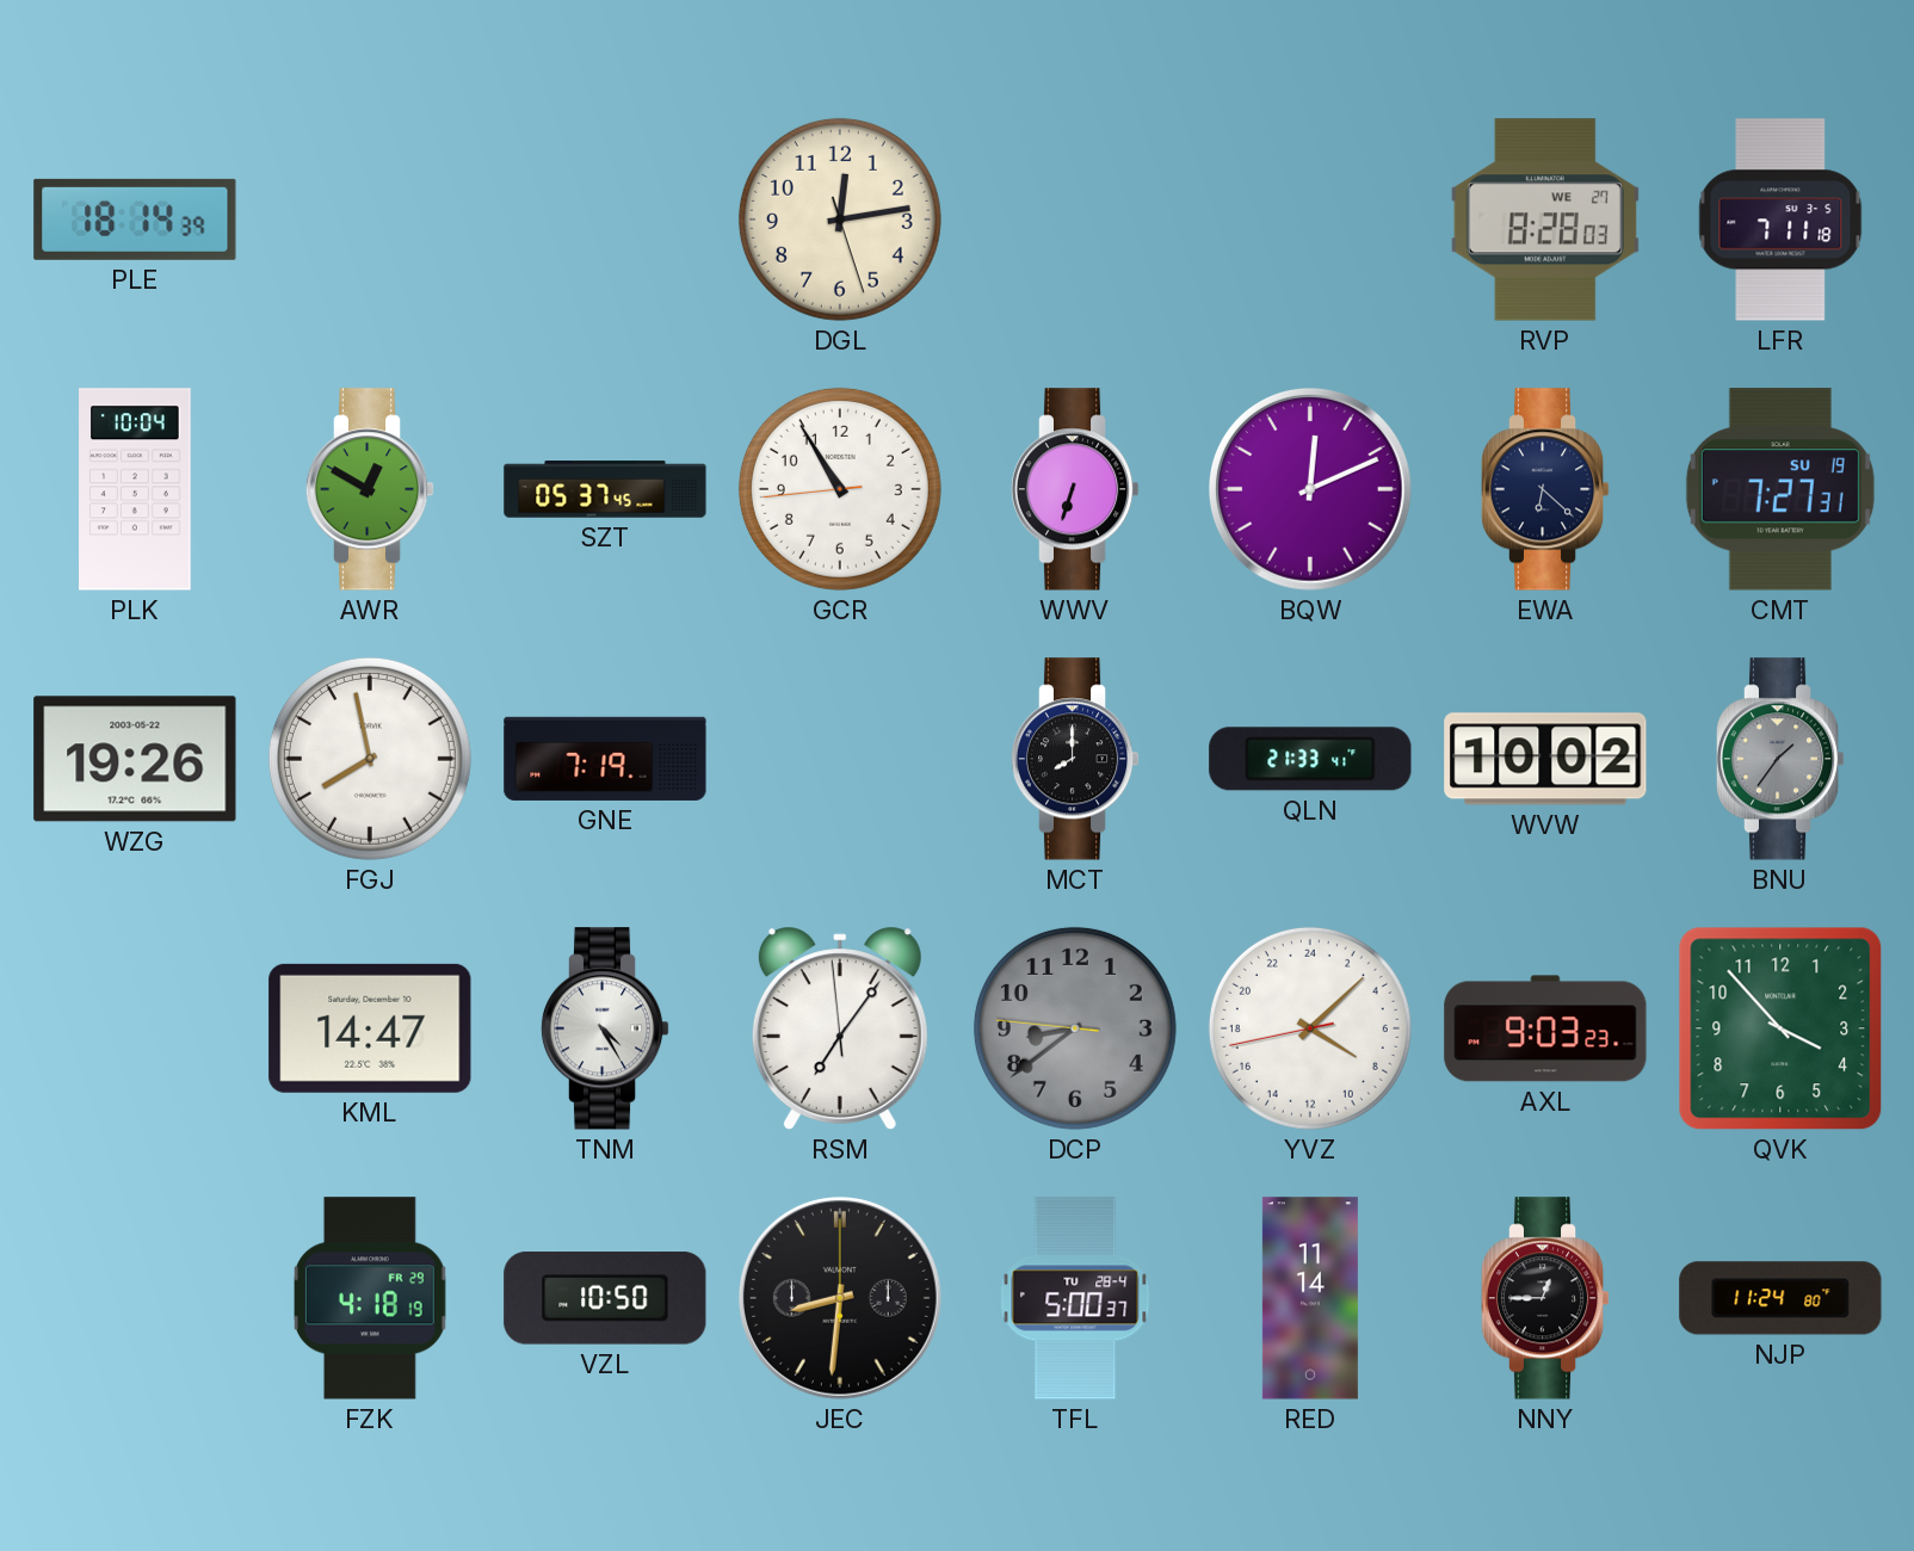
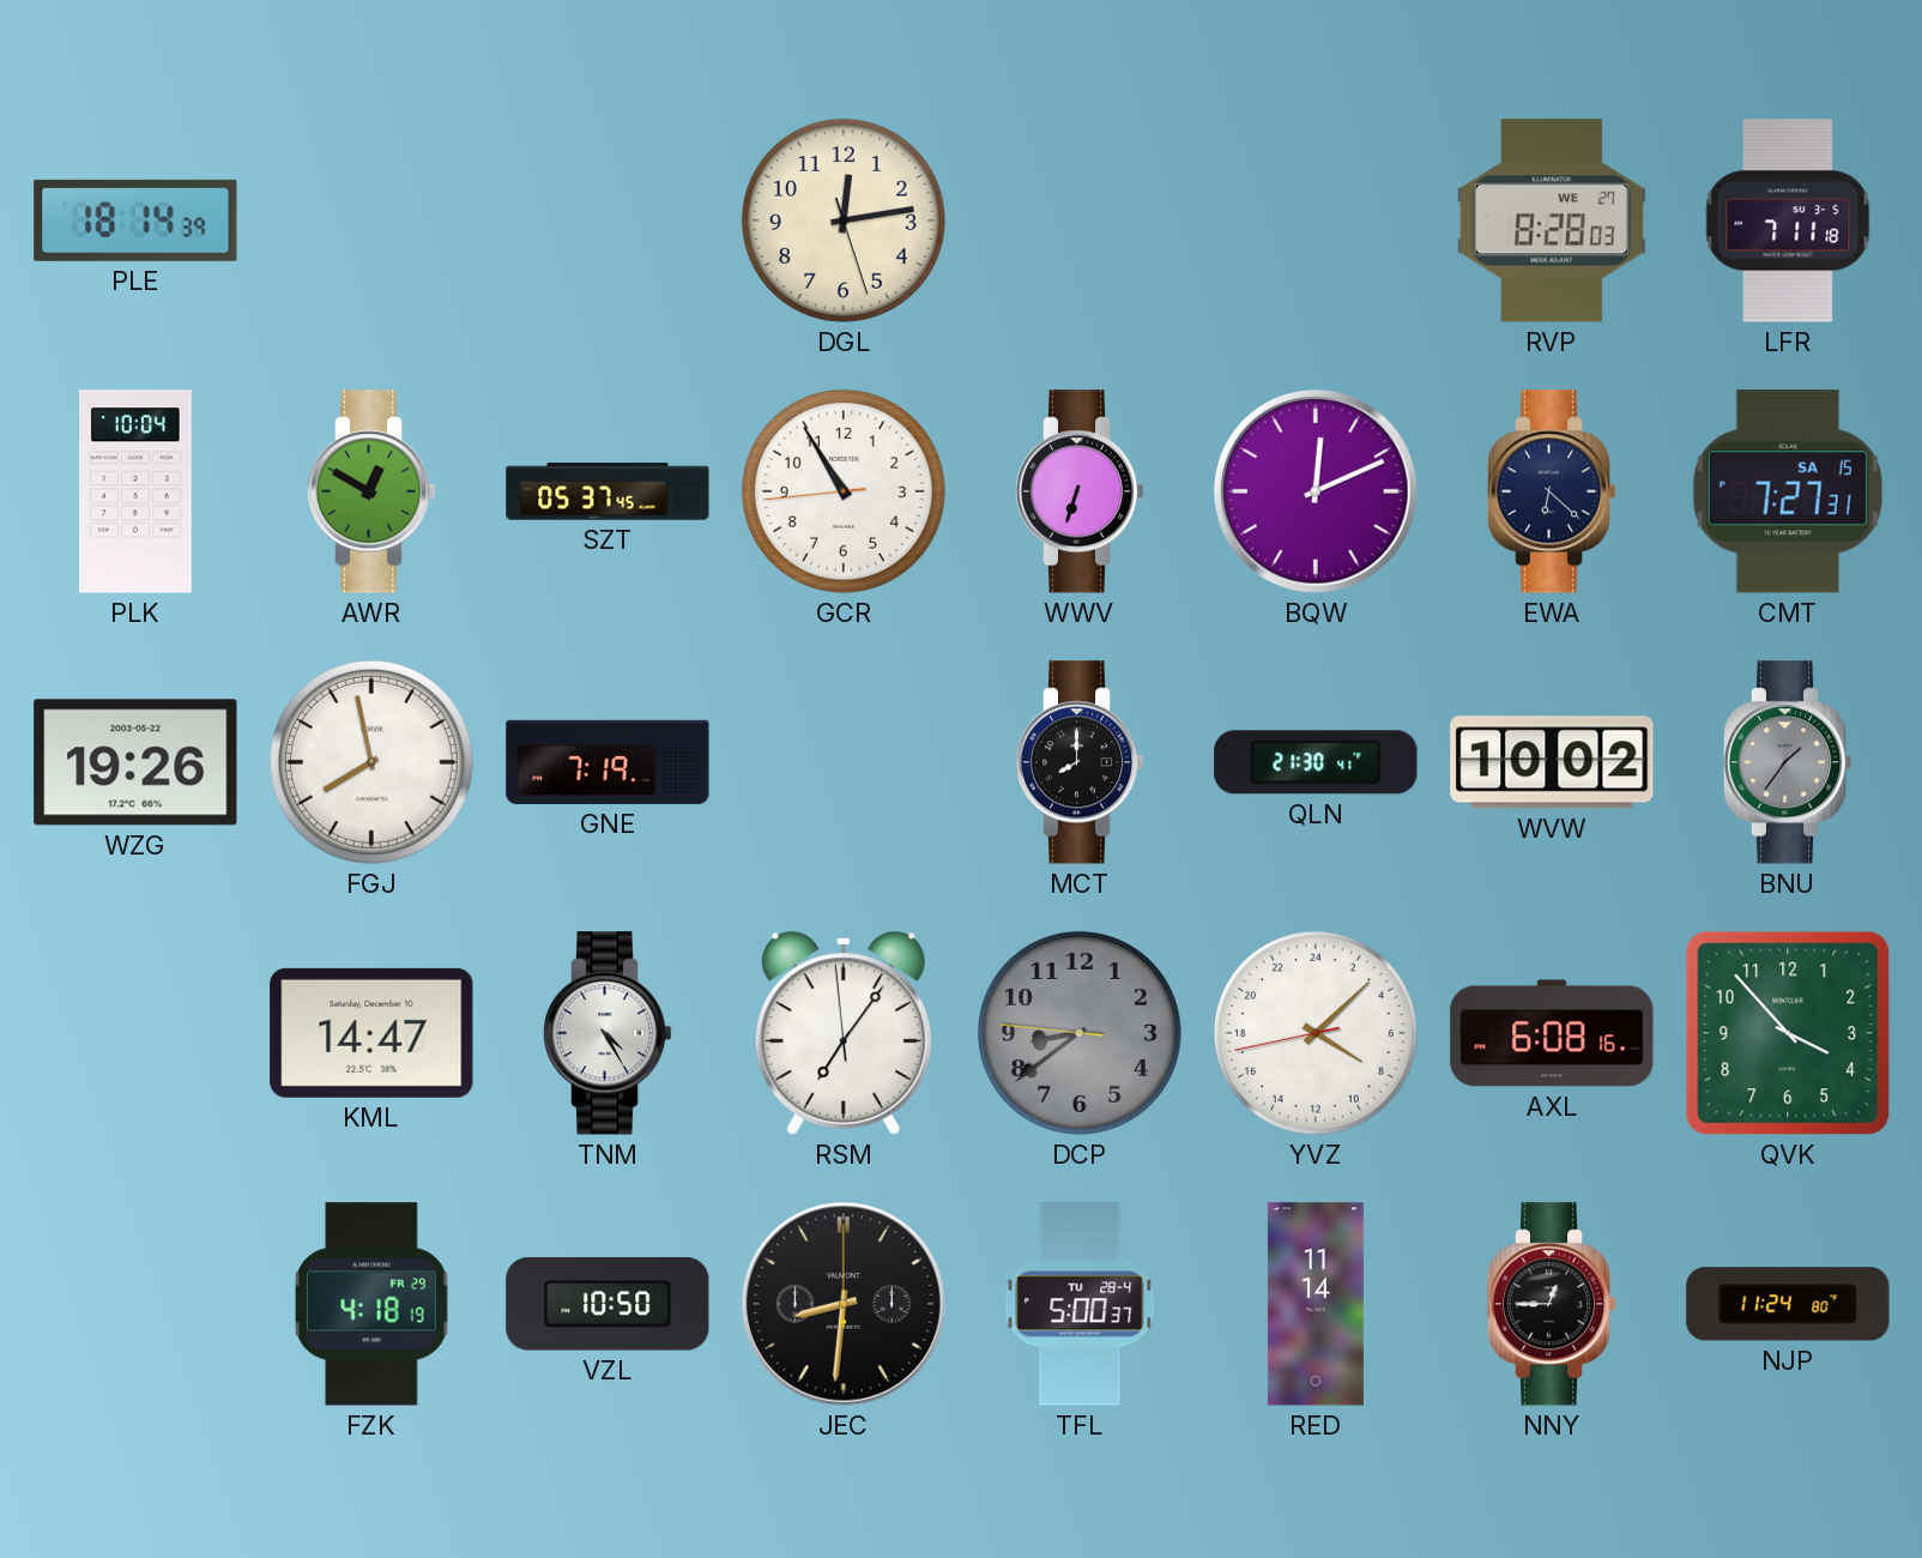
CMT date: SU 19 -> SA 15 (1788, 491)
QLN: 21:33 -> 21:30 (1316, 762)
AXL: 9:03 -> 6:08 (1552, 1033)
